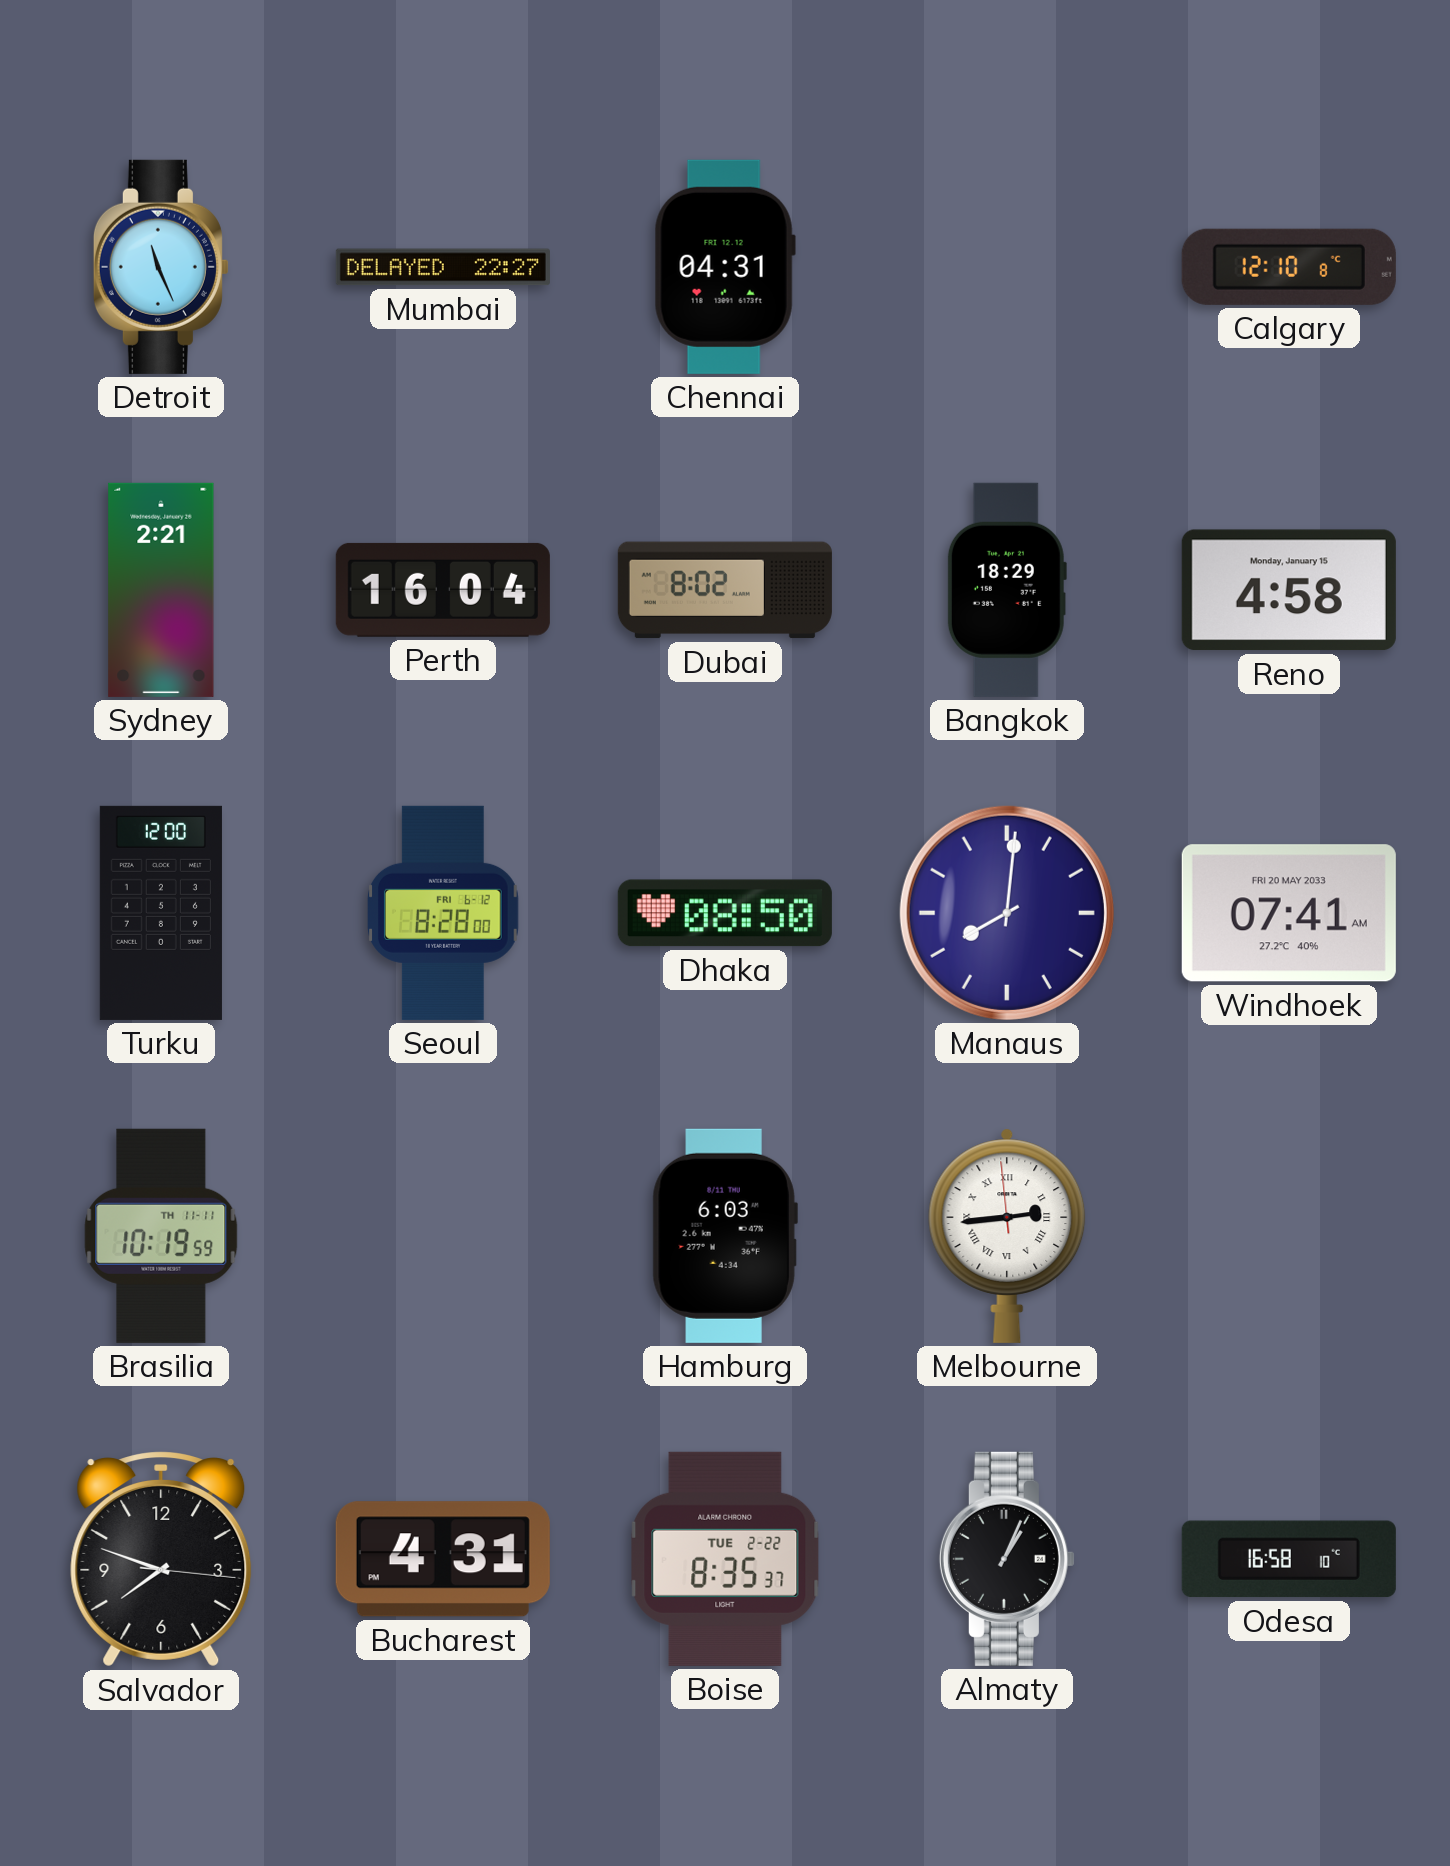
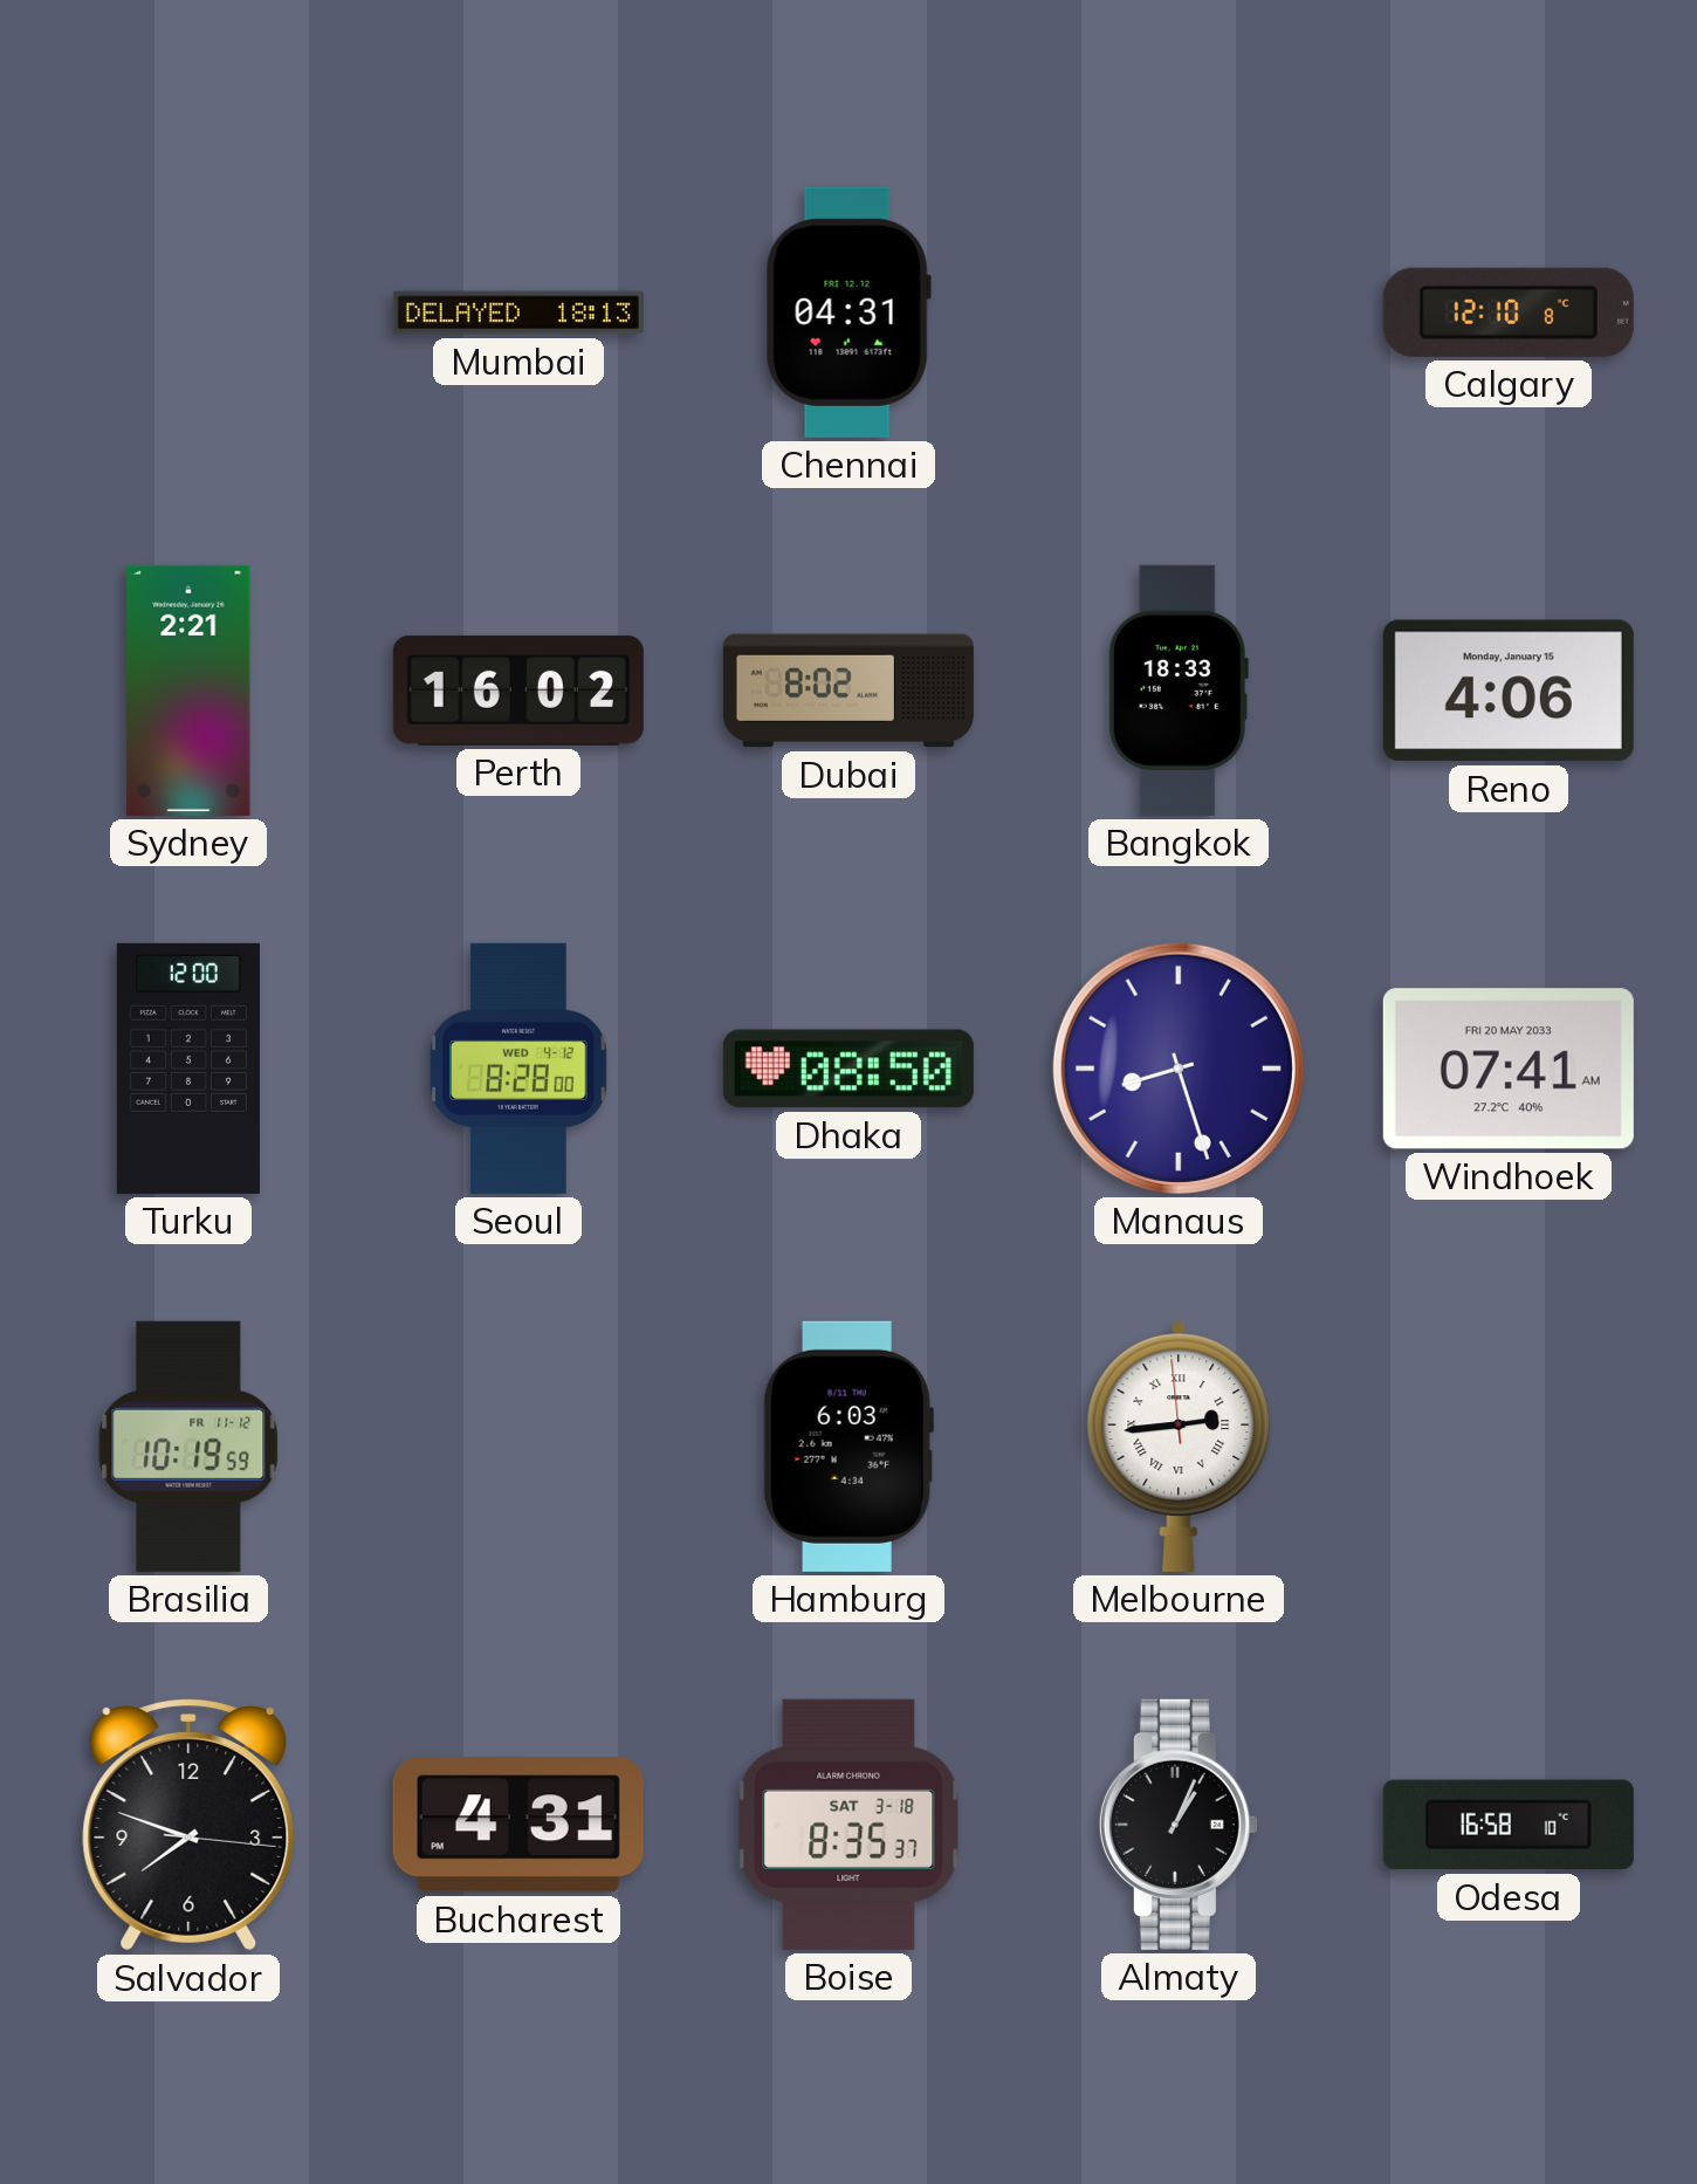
Detroit: 11:26 -> none (161, 267)
Mumbai: 22:27 -> 18:13 (518, 313)
Perth: 16:04 -> 16:02 (518, 691)
Bangkok: 18:29 -> 18:33 (1179, 691)
Reno: 4:58 -> 4:06 (1509, 691)
Seoul date: FRI 6-12 -> WED 4-12 (520, 1069)
Manaus: 8:01 -> 8:27 (1179, 1069)
Brasilia date: TH 11-11 -> FR 11-12 (188, 1447)
Boise date: TUE 2-22 -> SAT 3-18 (848, 1825)
